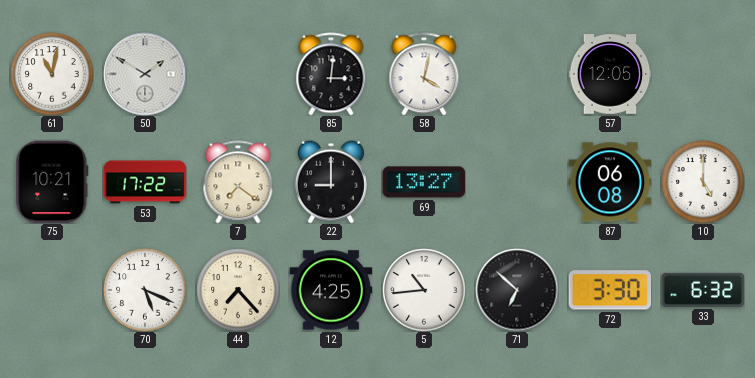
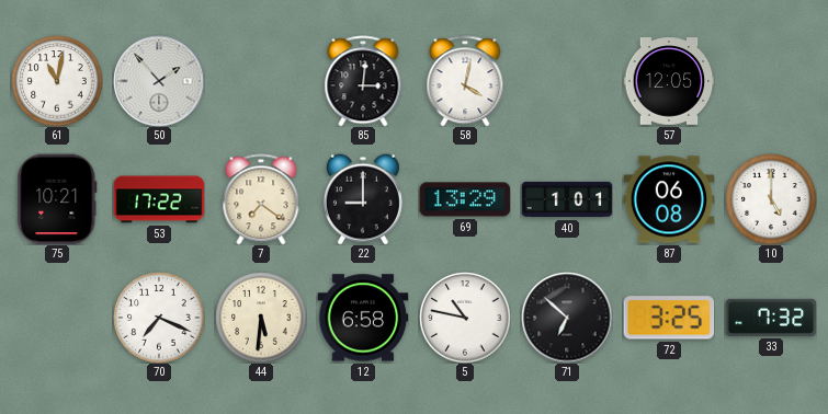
50: 1:50 -> 1:53 (159, 81)
69: 13:27 -> 13:29 (465, 199)
40: none -> 1:01 (567, 199)
70: 5:19 -> 7:19 (159, 318)
44: 7:23 -> 5:31 (261, 318)
12: 4:25 -> 6:58 (363, 318)
5: 10:44 -> 10:47 (465, 318)
72: 3:30 -> 3:25 (669, 318)
33: 6:32 -> 7:32 (771, 318)
